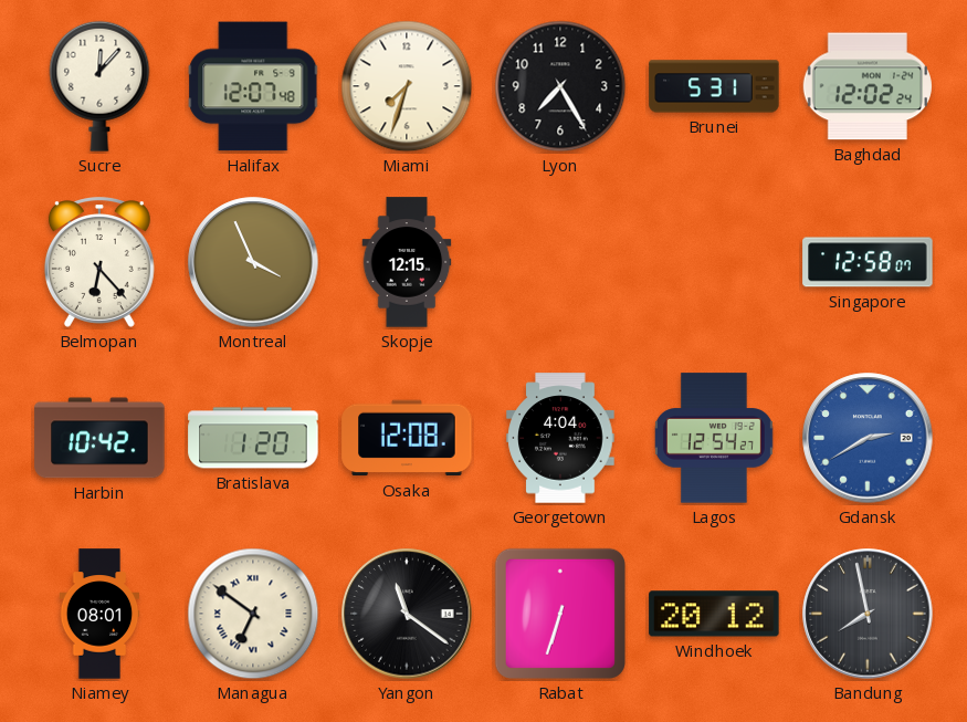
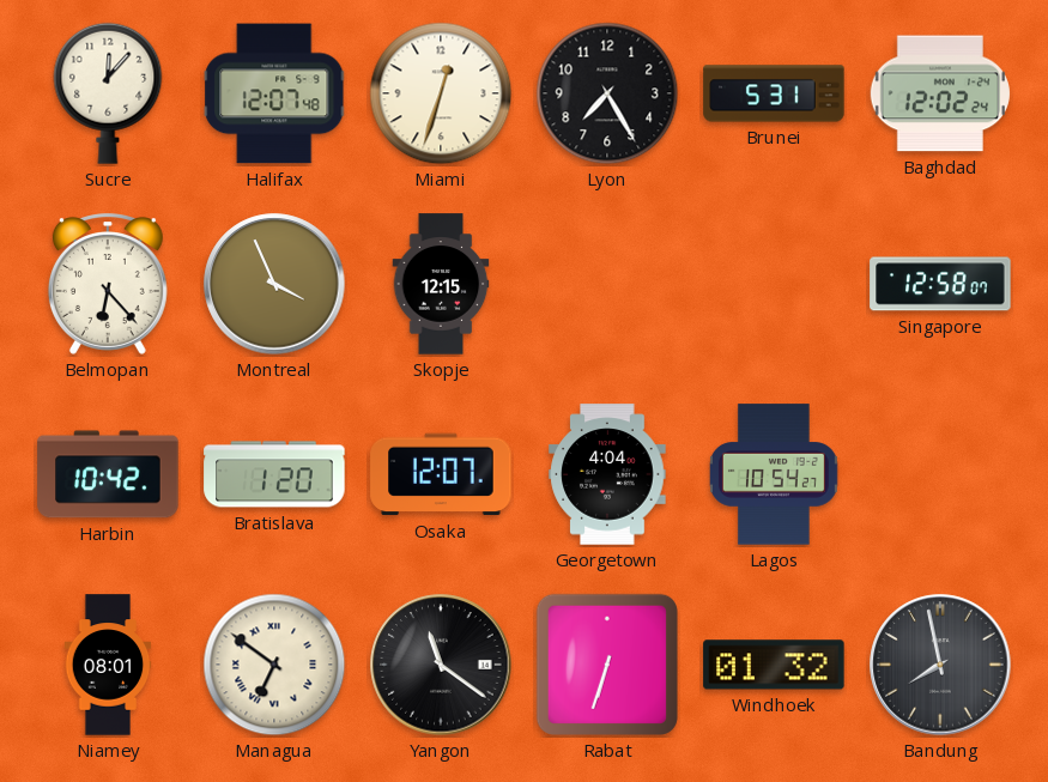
Miami: 7:33 -> 12:33 (441, 93)
Osaka: 12:08 -> 12:07 (441, 474)
Lagos: 12:54 -> 10:54 (774, 474)
Gdansk: 2:40 -> none (868, 438)
Windhoek: 20:12 -> 01:32 (774, 665)
